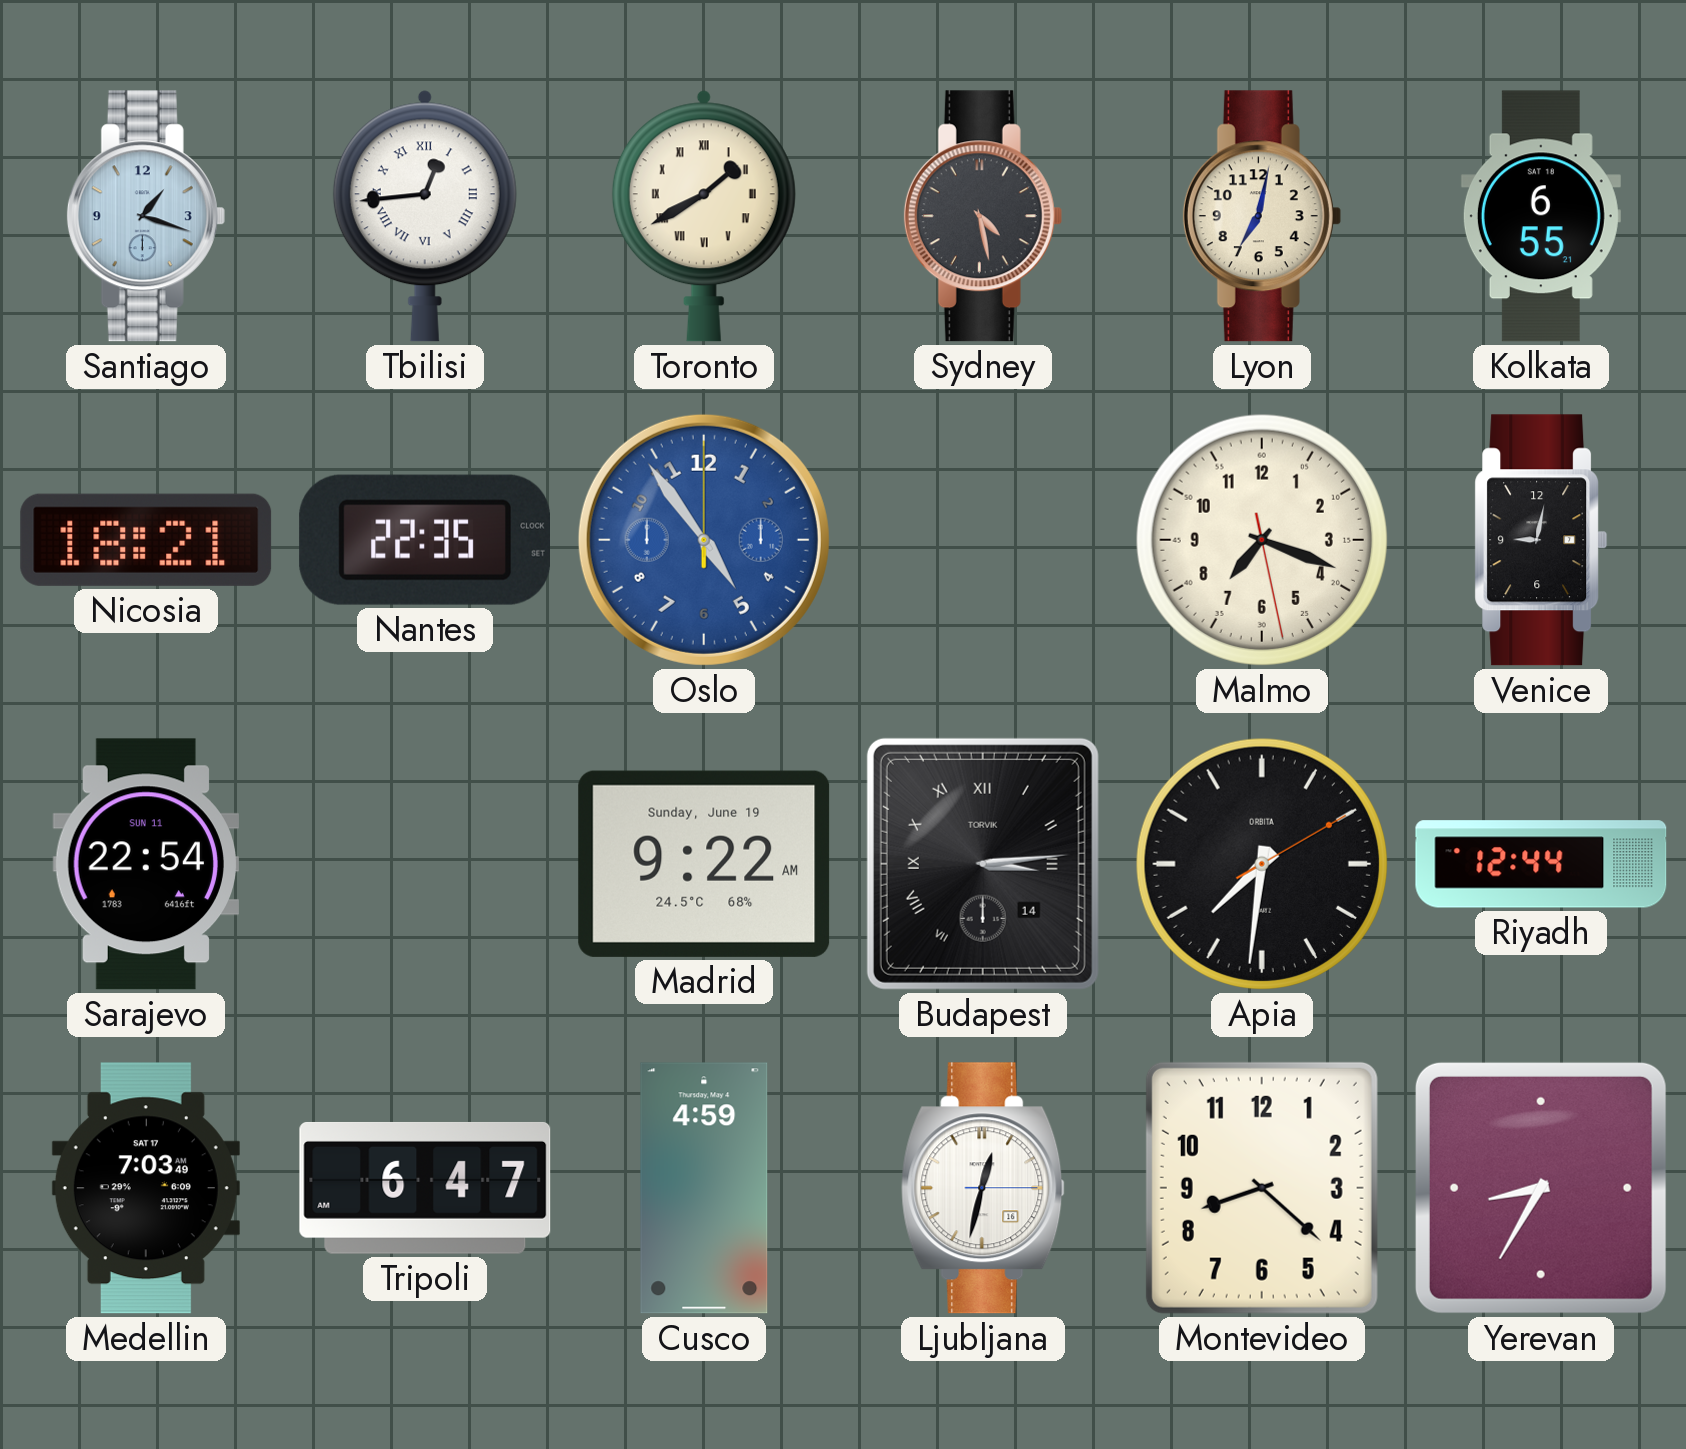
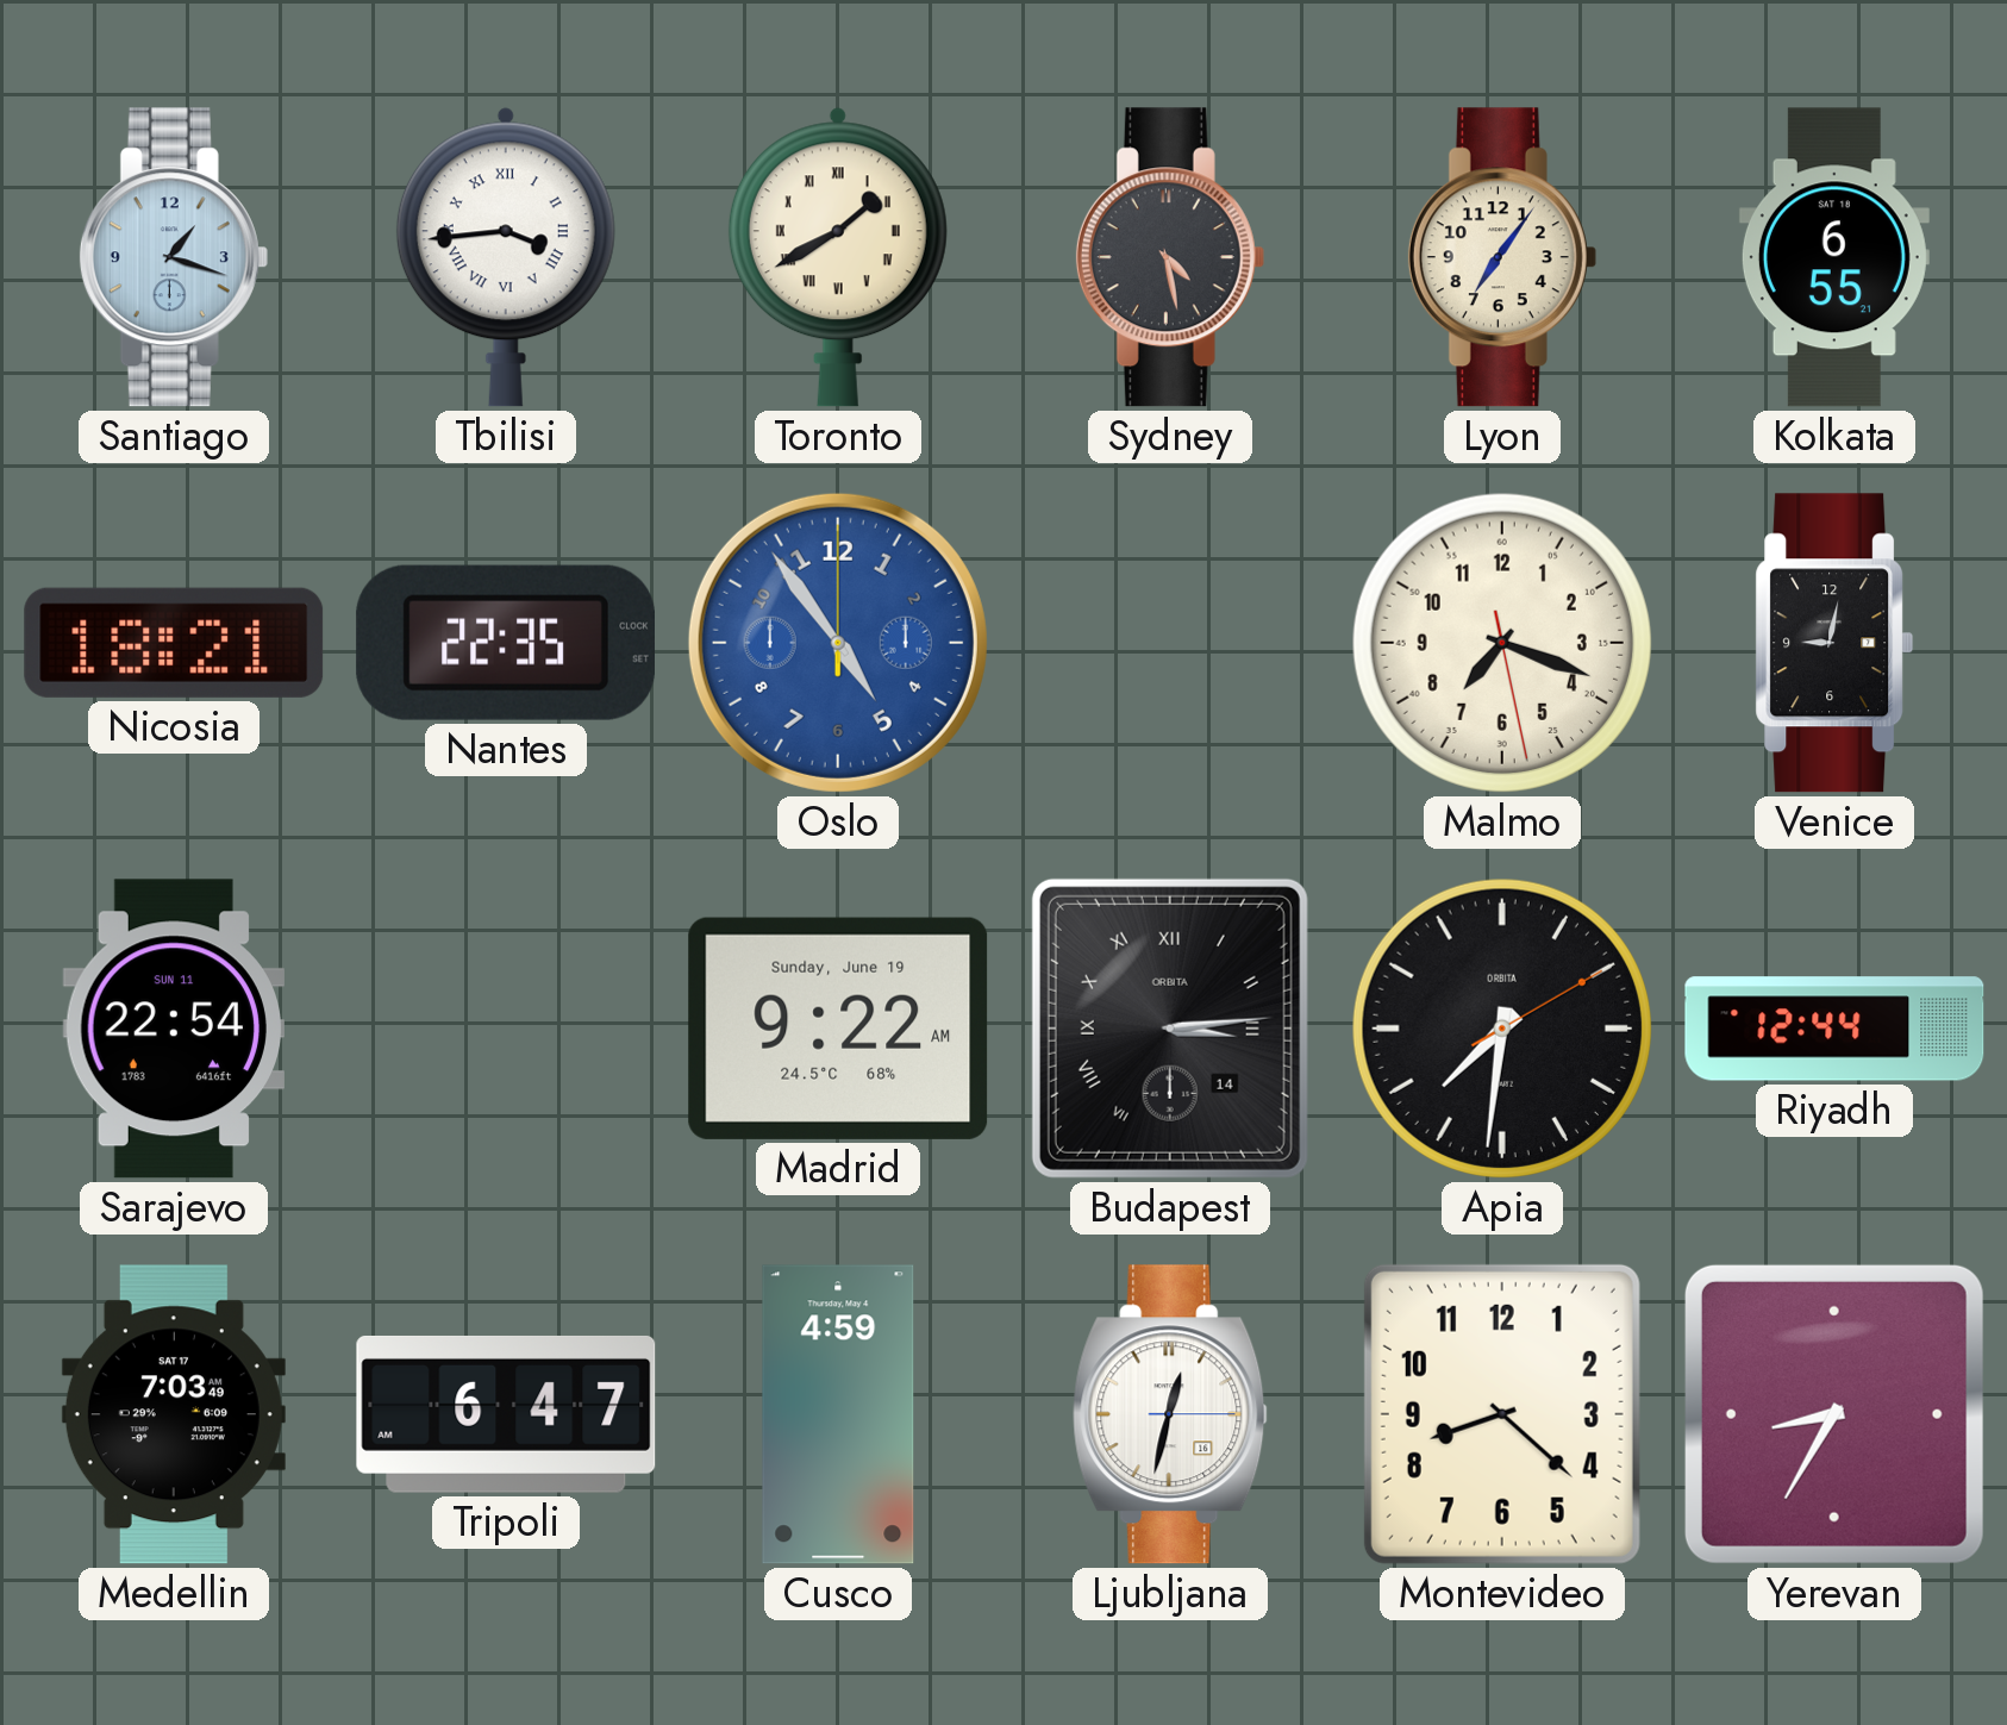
Tbilisi: 12:44 -> 3:44 (506, 257)
Lyon: 7:02 -> 7:06 (1502, 257)
Budapest brand: TORVIK -> ORBITA (1170, 1029)
